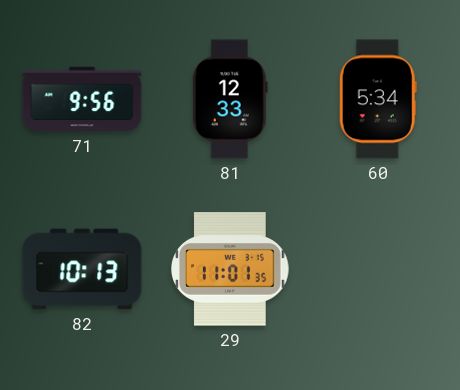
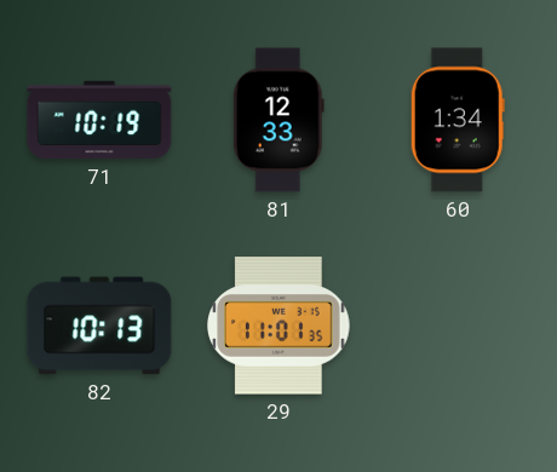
71: 9:56 -> 10:19 (99, 120)
60: 5:34 -> 1:34 (458, 120)
